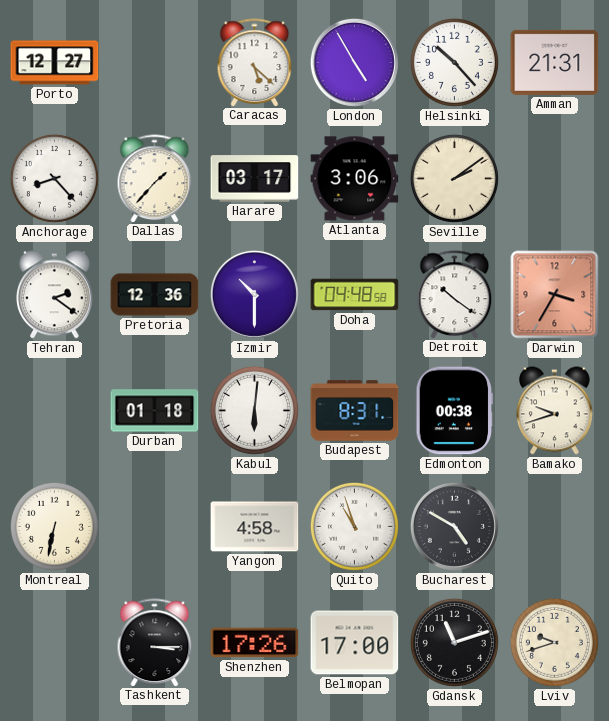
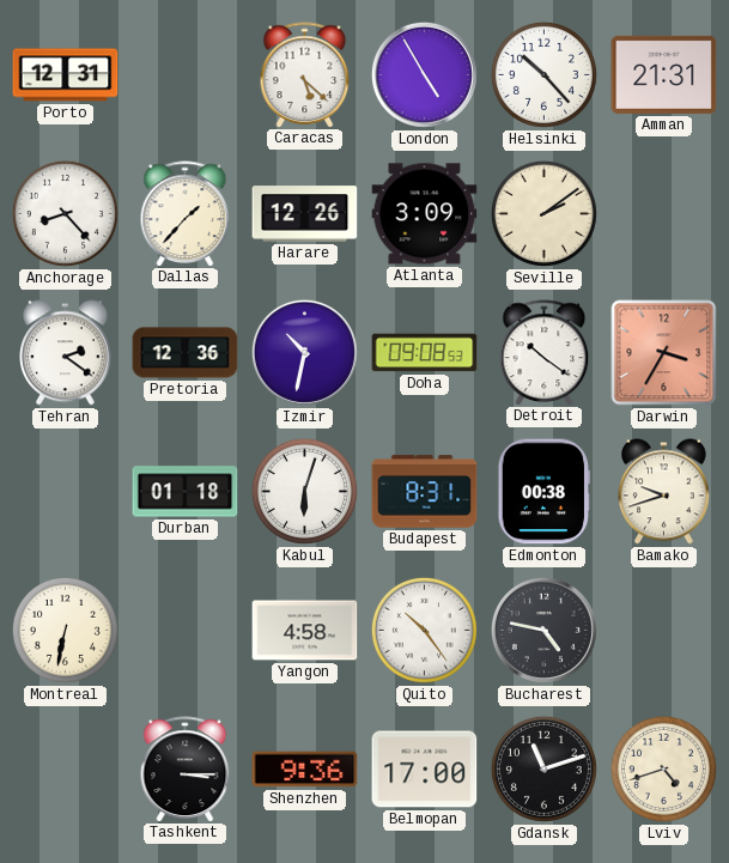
Porto: 12:27 -> 12:31 (66, 75)
Harare: 03:17 -> 12:26 (305, 214)
Atlanta: 3:06 -> 3:09 (425, 214)
Izmir: 10:30 -> 10:32 (304, 352)
Doha: 04:48 -> 09:08 (425, 353)
Kabul: 6:01 -> 6:03 (304, 491)
Quito: 10:57 -> 10:24 (424, 630)
Bucharest: 4:50 -> 4:47 (543, 630)
Shenzhen: 17:26 -> 9:36 (305, 770)
Lviv: 9:42 -> 4:42 (663, 768)
